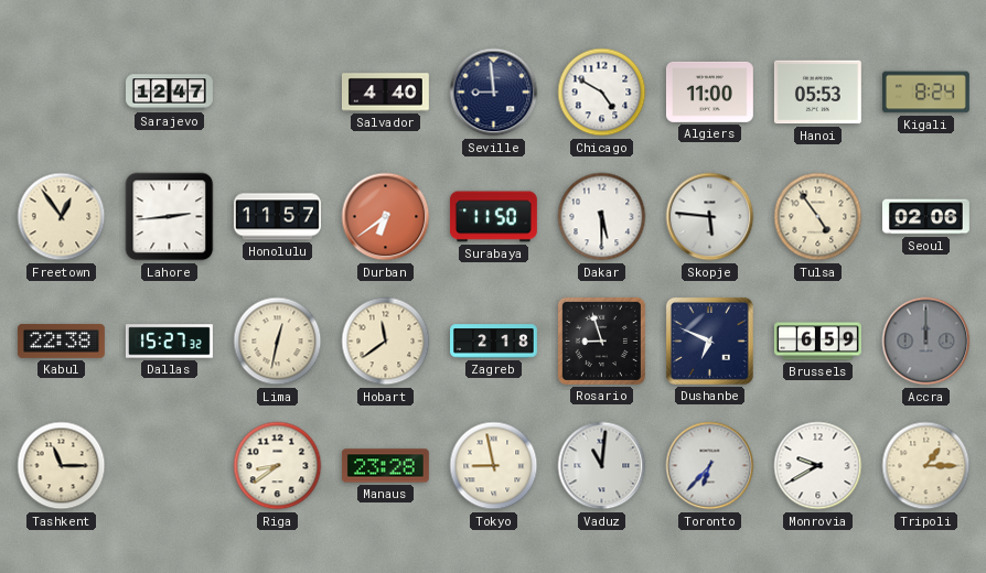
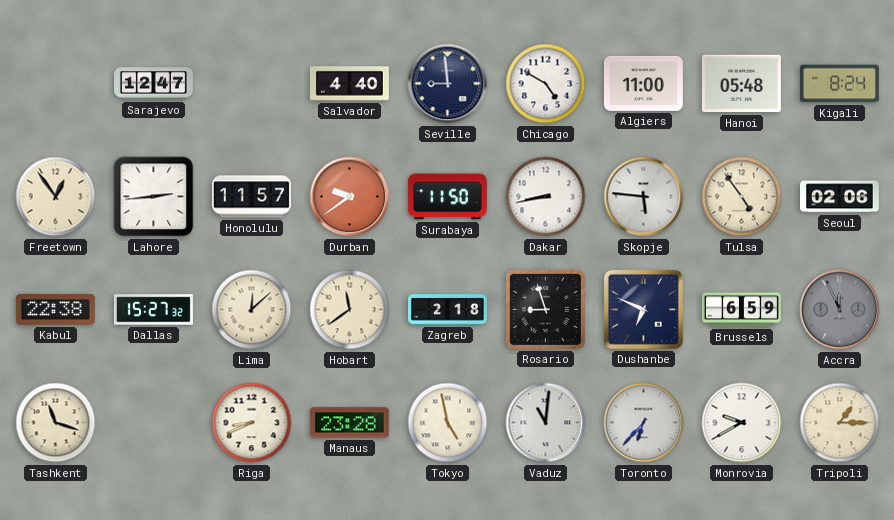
Hanoi: 05:53 -> 05:48 (741, 84)
Durban: 6:39 -> 9:39 (350, 197)
Dakar: 5:30 -> 8:43 (546, 197)
Lima: 12:32 -> 12:08 (252, 310)
Accra: 12:00 -> 11:56 (840, 310)
Tashkent: 11:15 -> 11:18 (56, 423)
Riga: 8:39 -> 8:41 (252, 423)
Tokyo: 8:58 -> 4:58 (448, 423)
